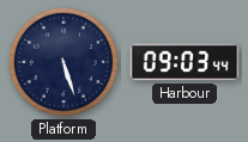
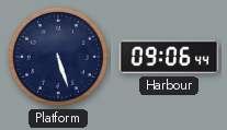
Harbour: 09:03 -> 09:06 (169, 57)
